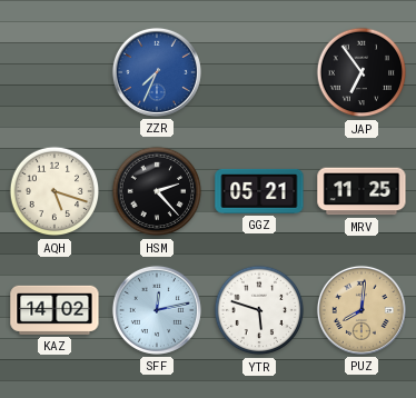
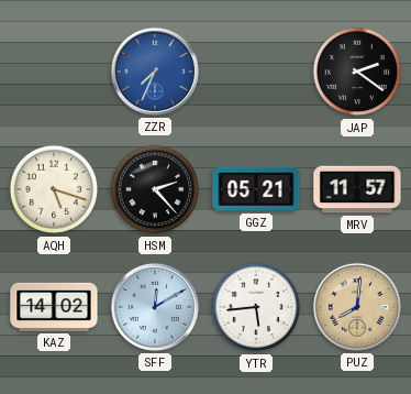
JAP: 6:54 -> 2:21 (357, 72)
MRV: 11:25 -> 11:57 (357, 189)
SFF: 12:13 -> 12:10 (155, 307)
YTR: 5:48 -> 5:44 (256, 307)
